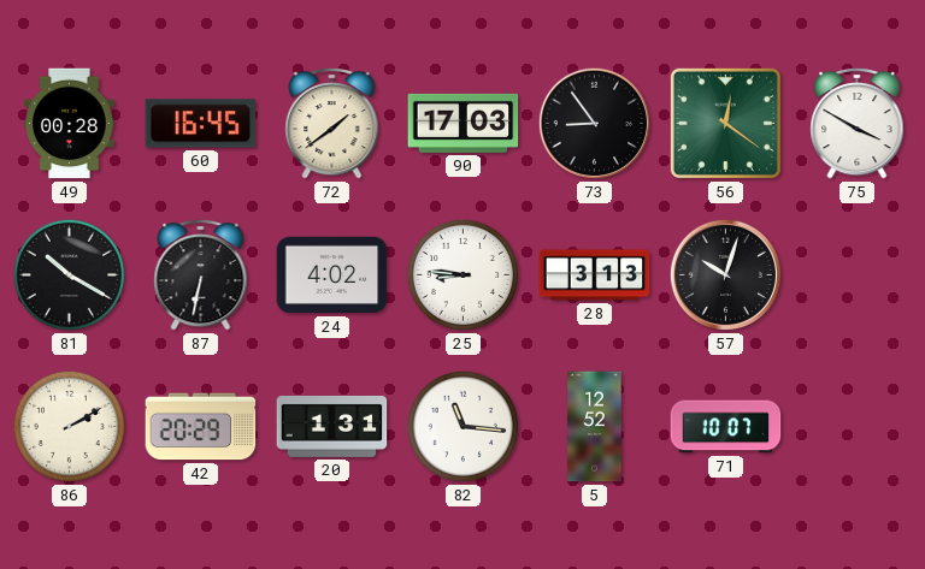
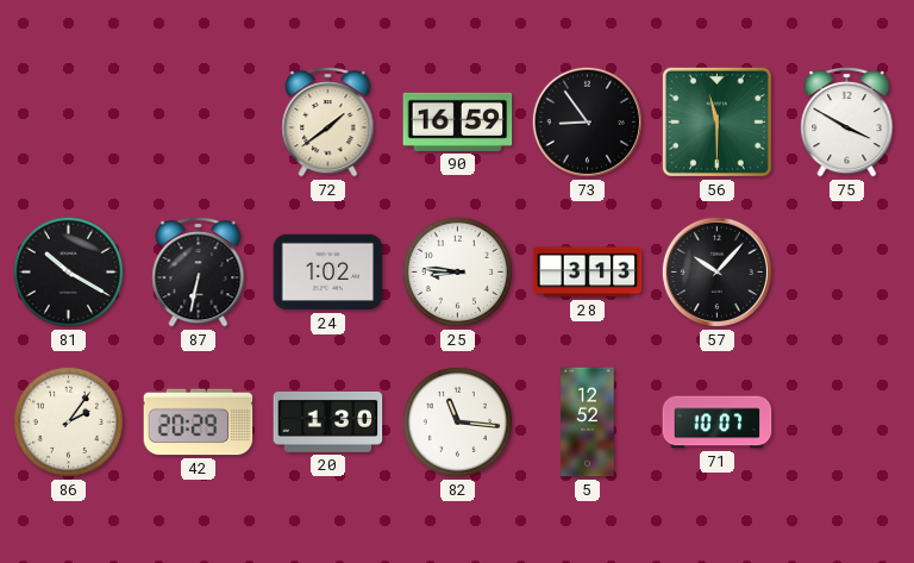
49: 00:28 -> none (70, 124)
60: 16:45 -> none (201, 124)
90: 17:03 -> 16:59 (458, 121)
56: 12:21 -> 11:30 (716, 121)
24: 4:02 -> 1:02 (328, 273)
57: 10:03 -> 10:07 (716, 271)
86: 2:10 -> 2:06 (68, 421)
20: 1:31 -> 1:30 (328, 421)
